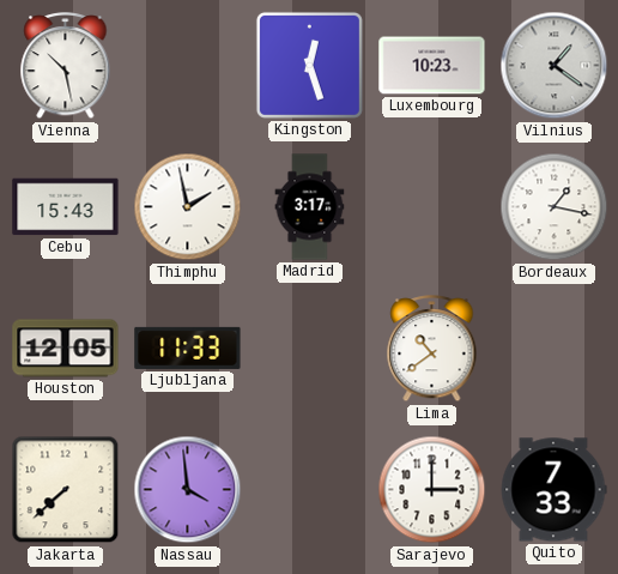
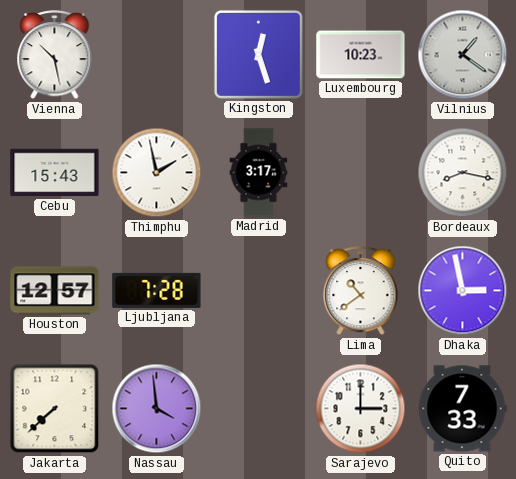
Bordeaux: 1:17 -> 8:17 (463, 173)
Houston: 12:05 -> 12:57 (55, 291)
Ljubljana: 11:33 -> 7:28 (157, 290)
Dhaka: none -> 2:58 (463, 291)
